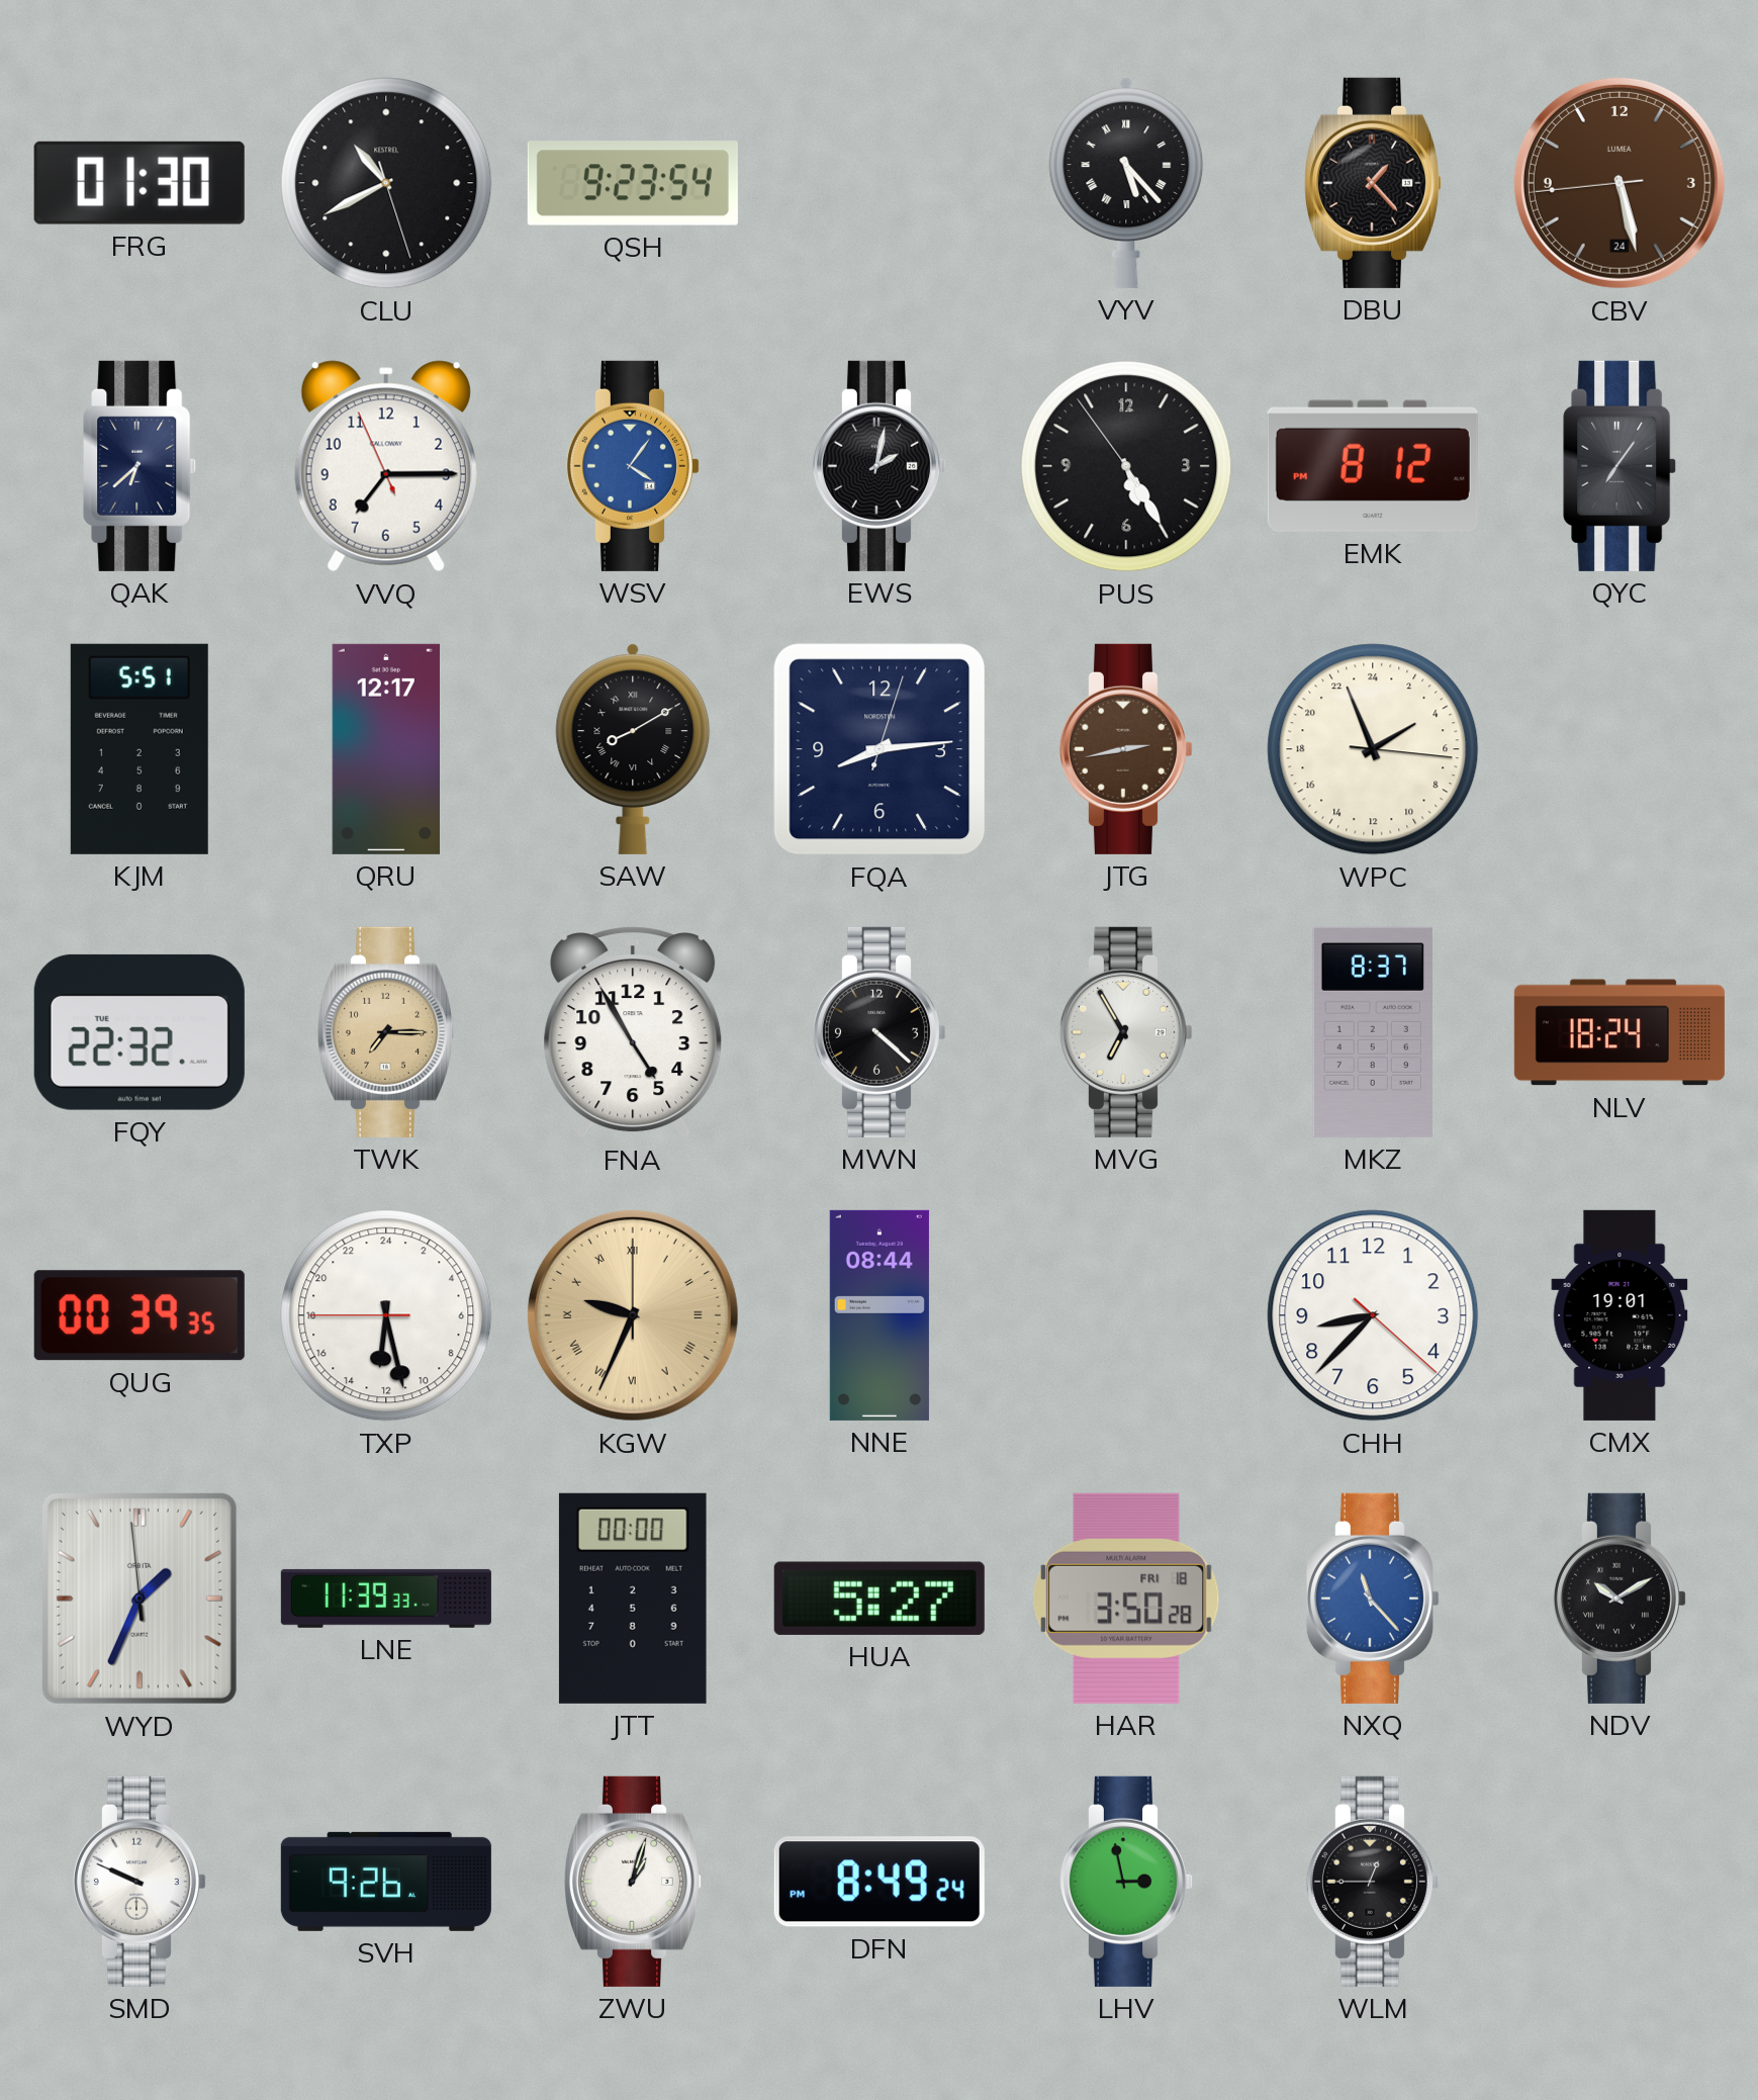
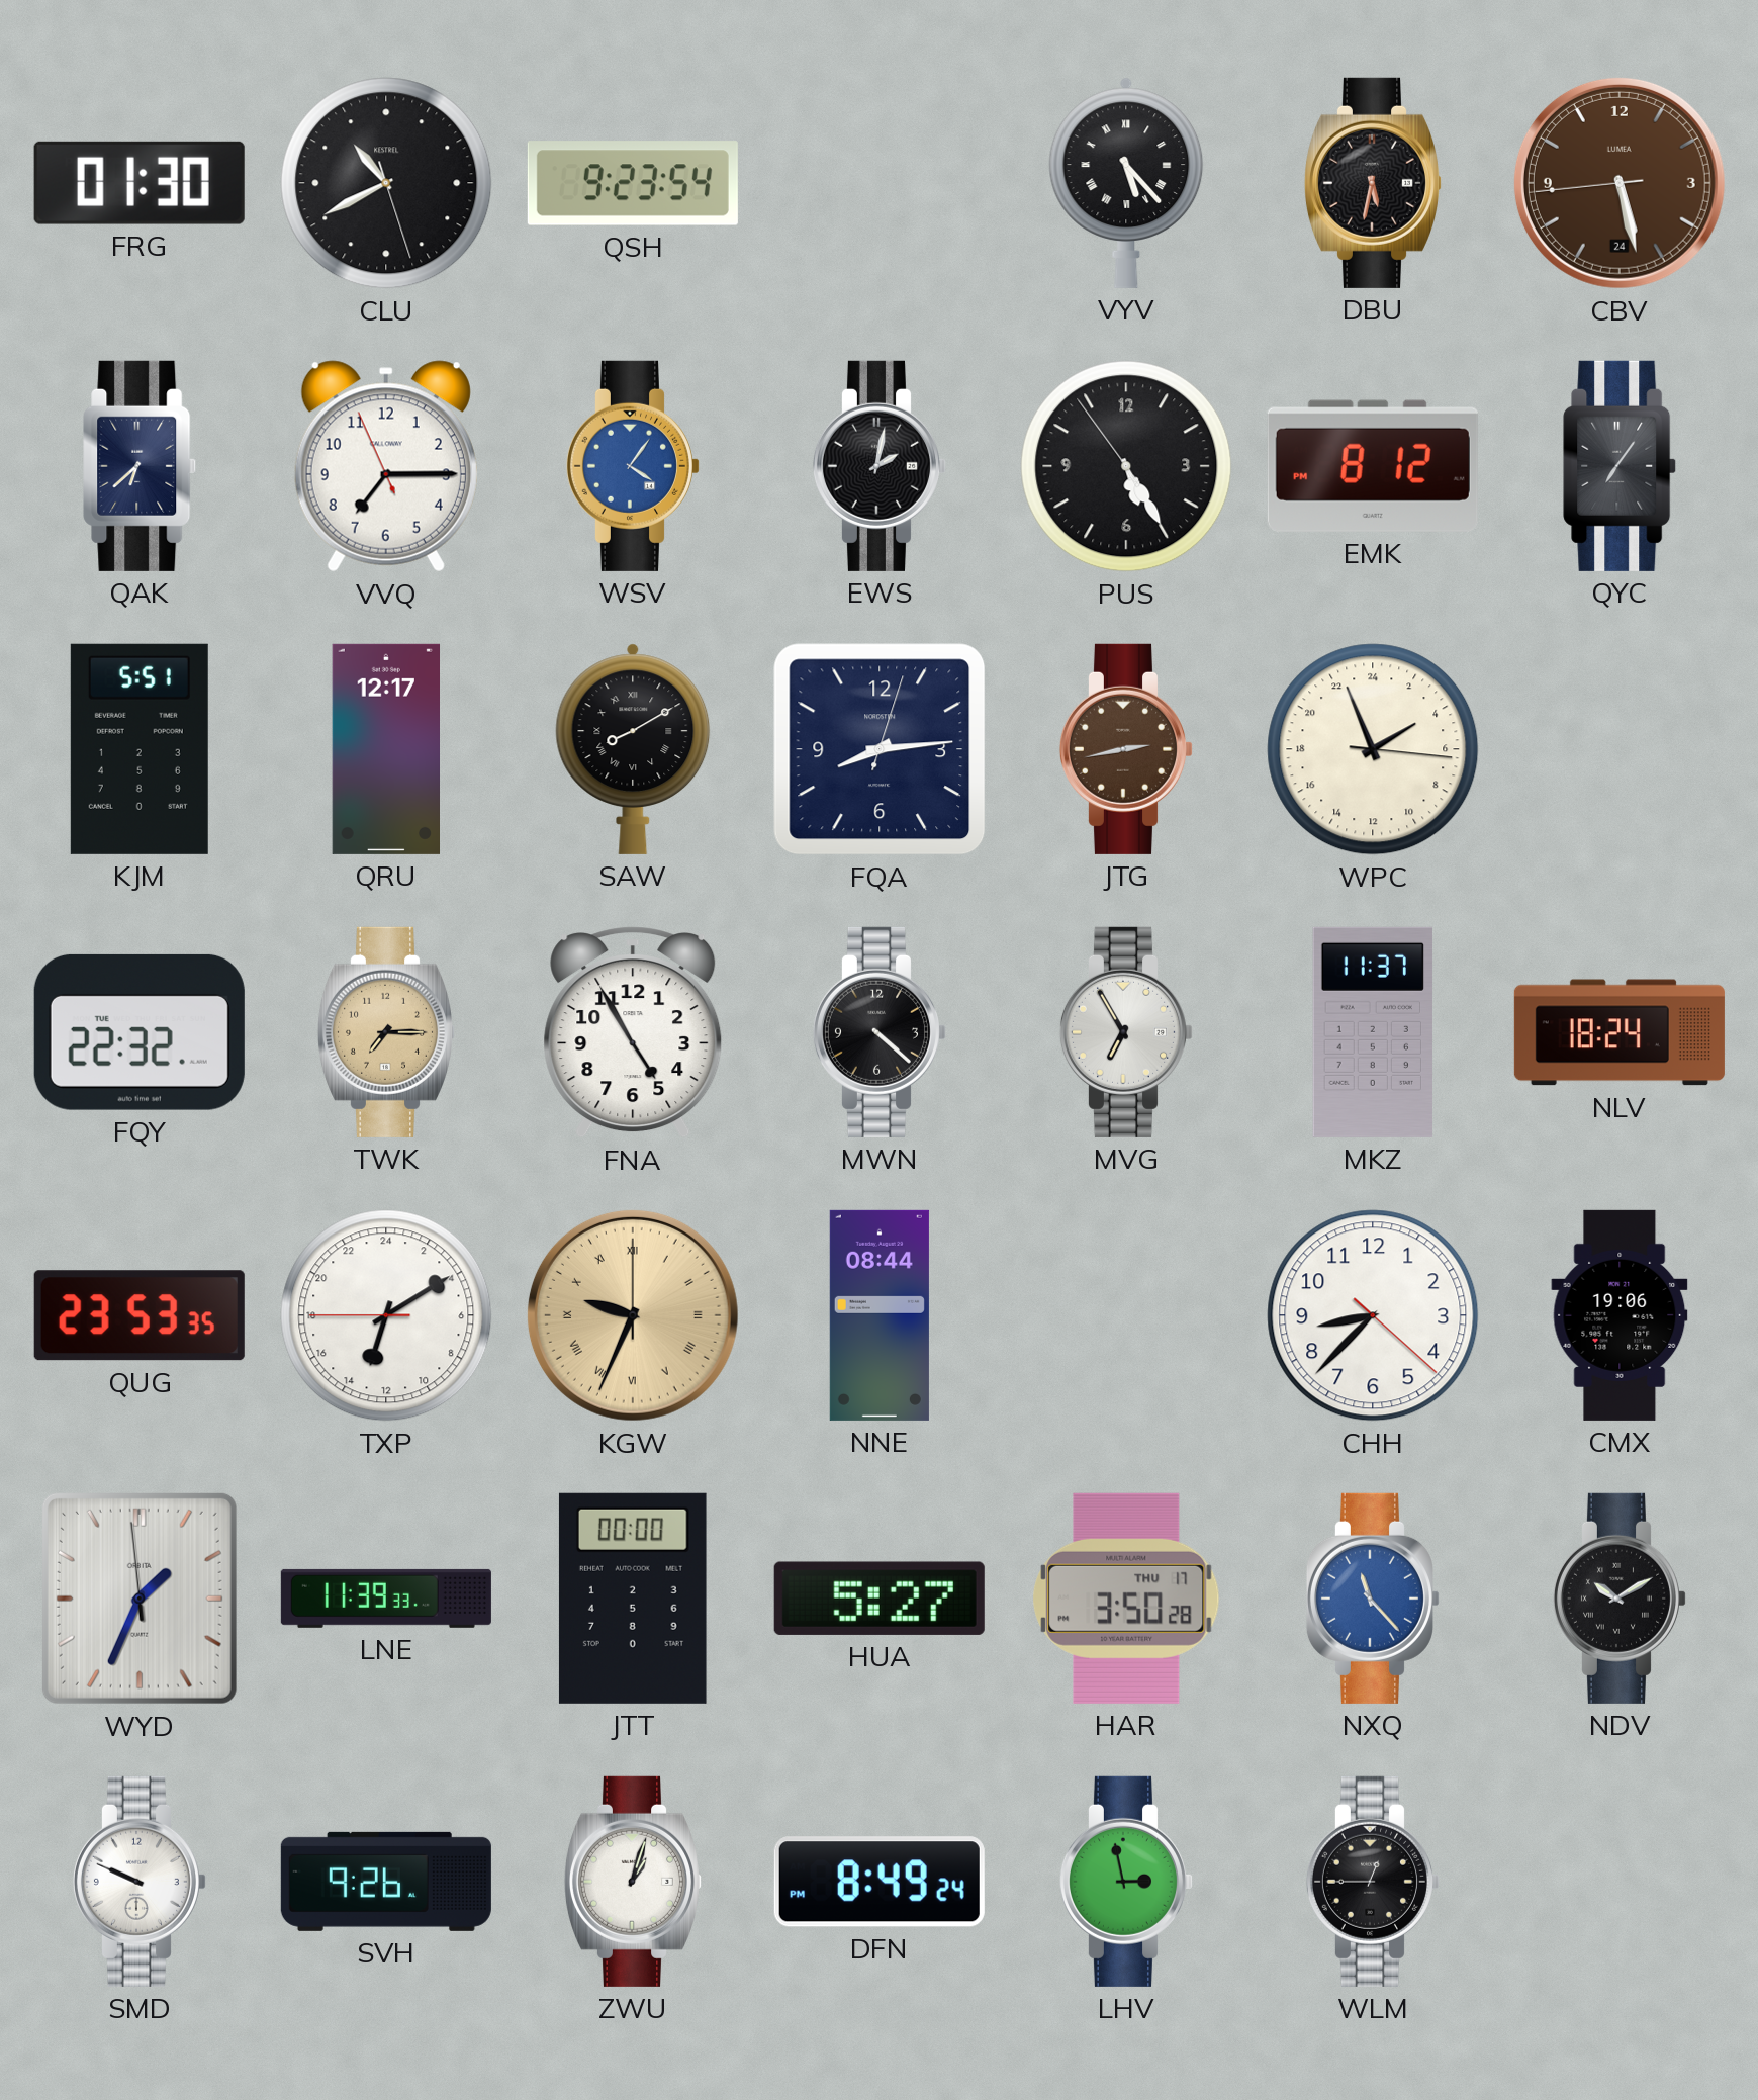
DBU: 1:23 -> 5:32 (1372, 183)
MKZ: 8:37 -> 11:37 (1372, 1032)
QUG: 00:39 -> 23:53 (140, 1315)
TXP: 12:27 -> 13:09 (386, 1315)
CMX: 19:01 -> 19:06 (1620, 1315)
HAR date: FRI 18 -> THU 17 (1126, 1599)
